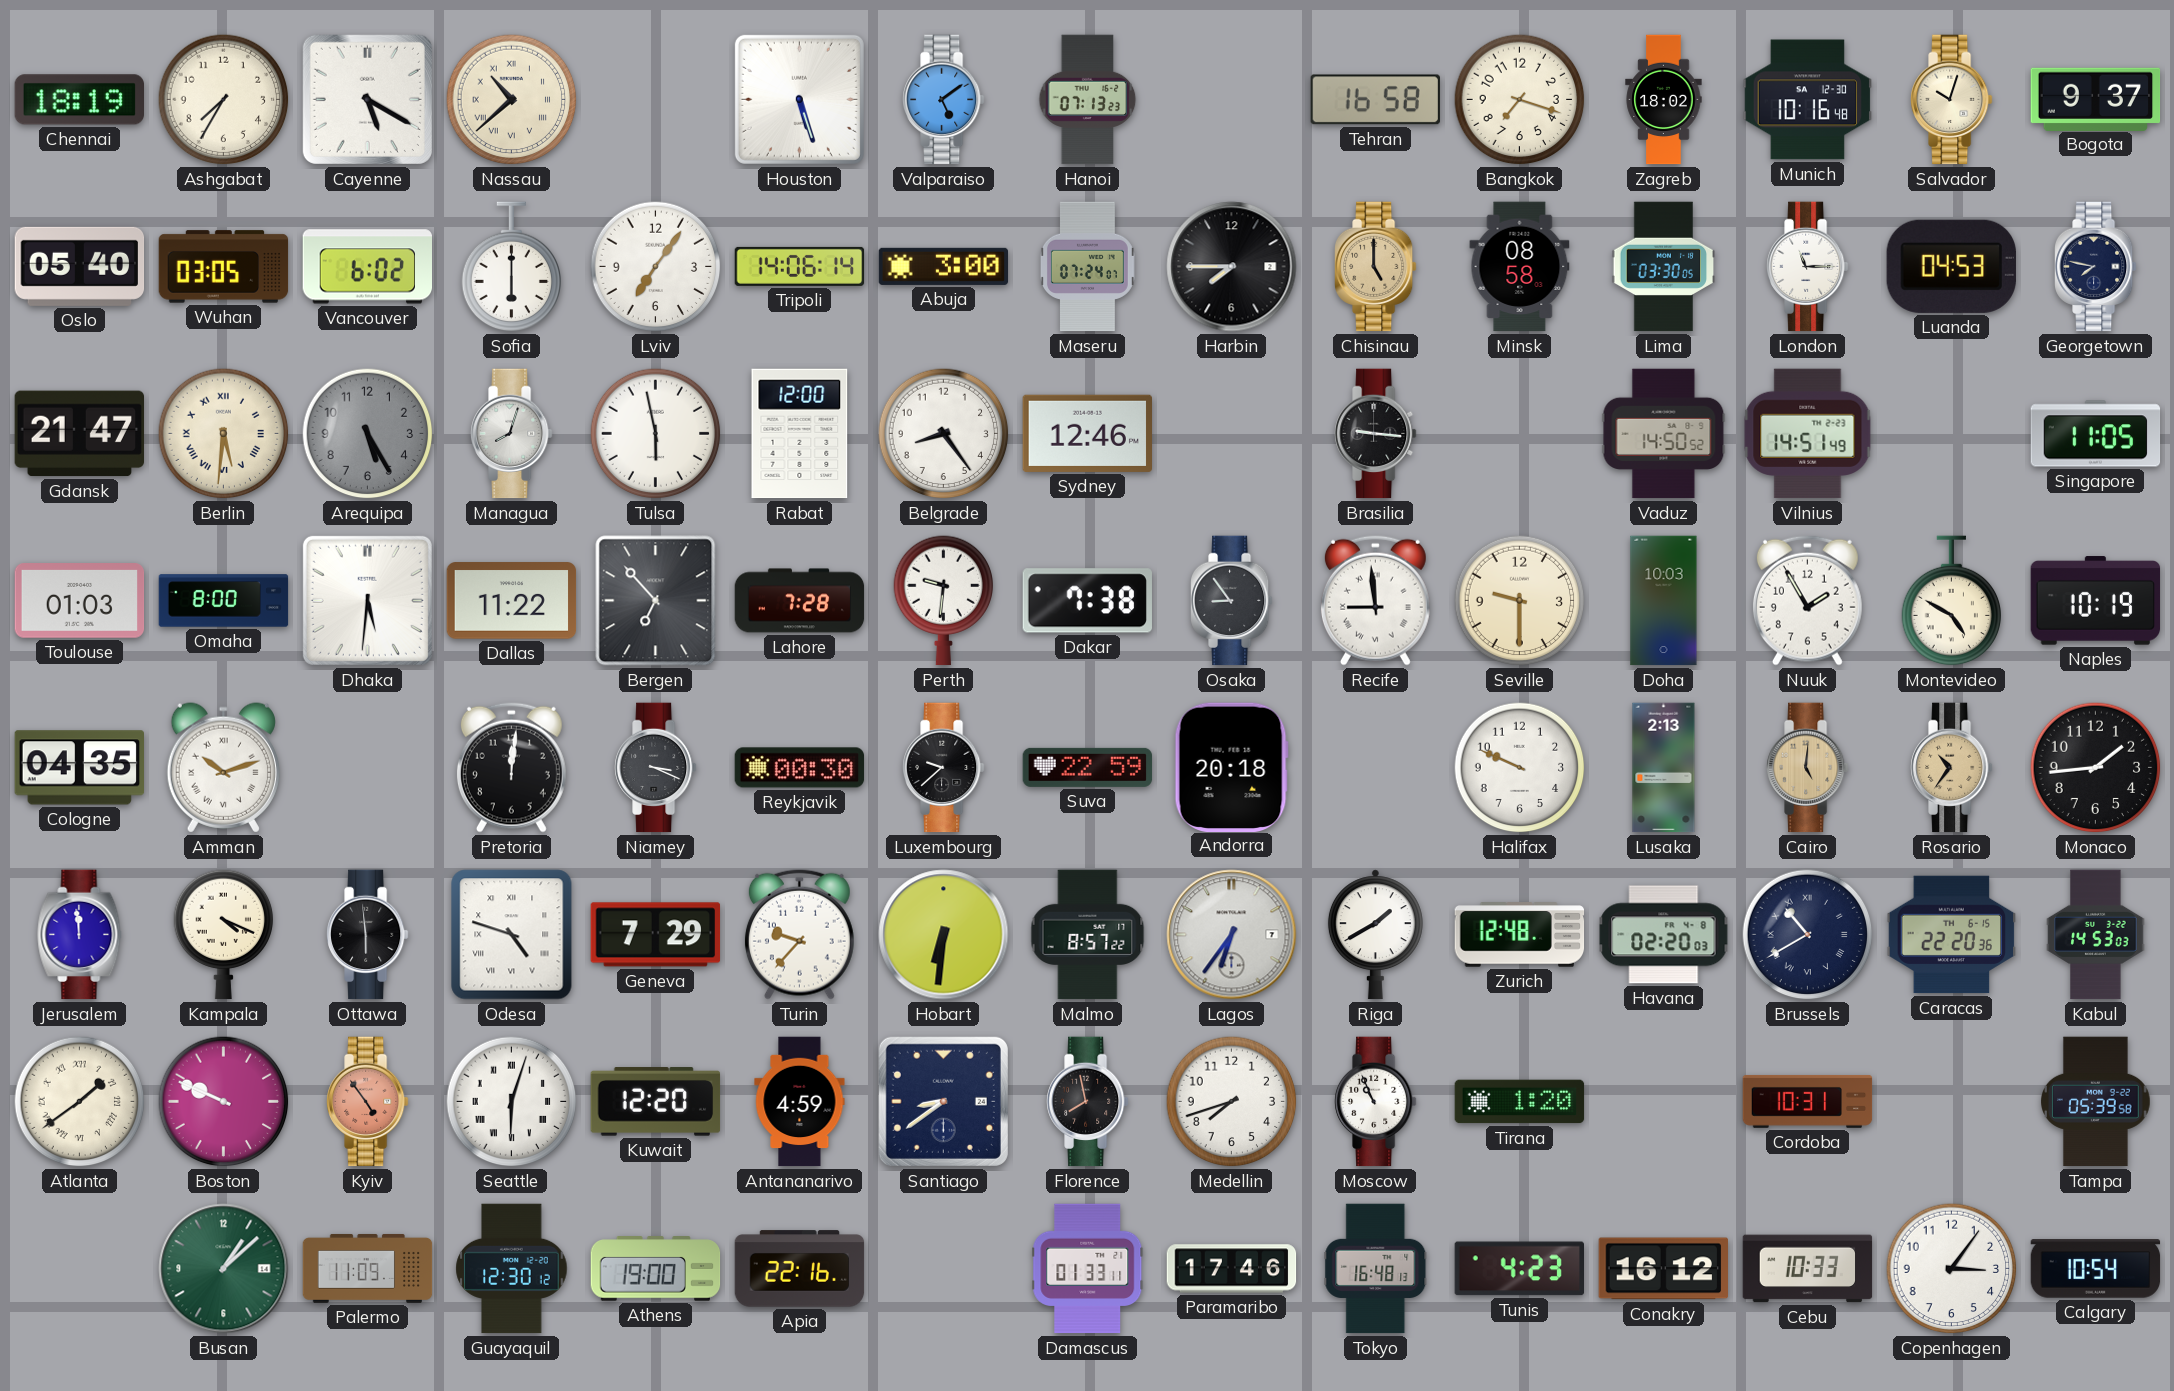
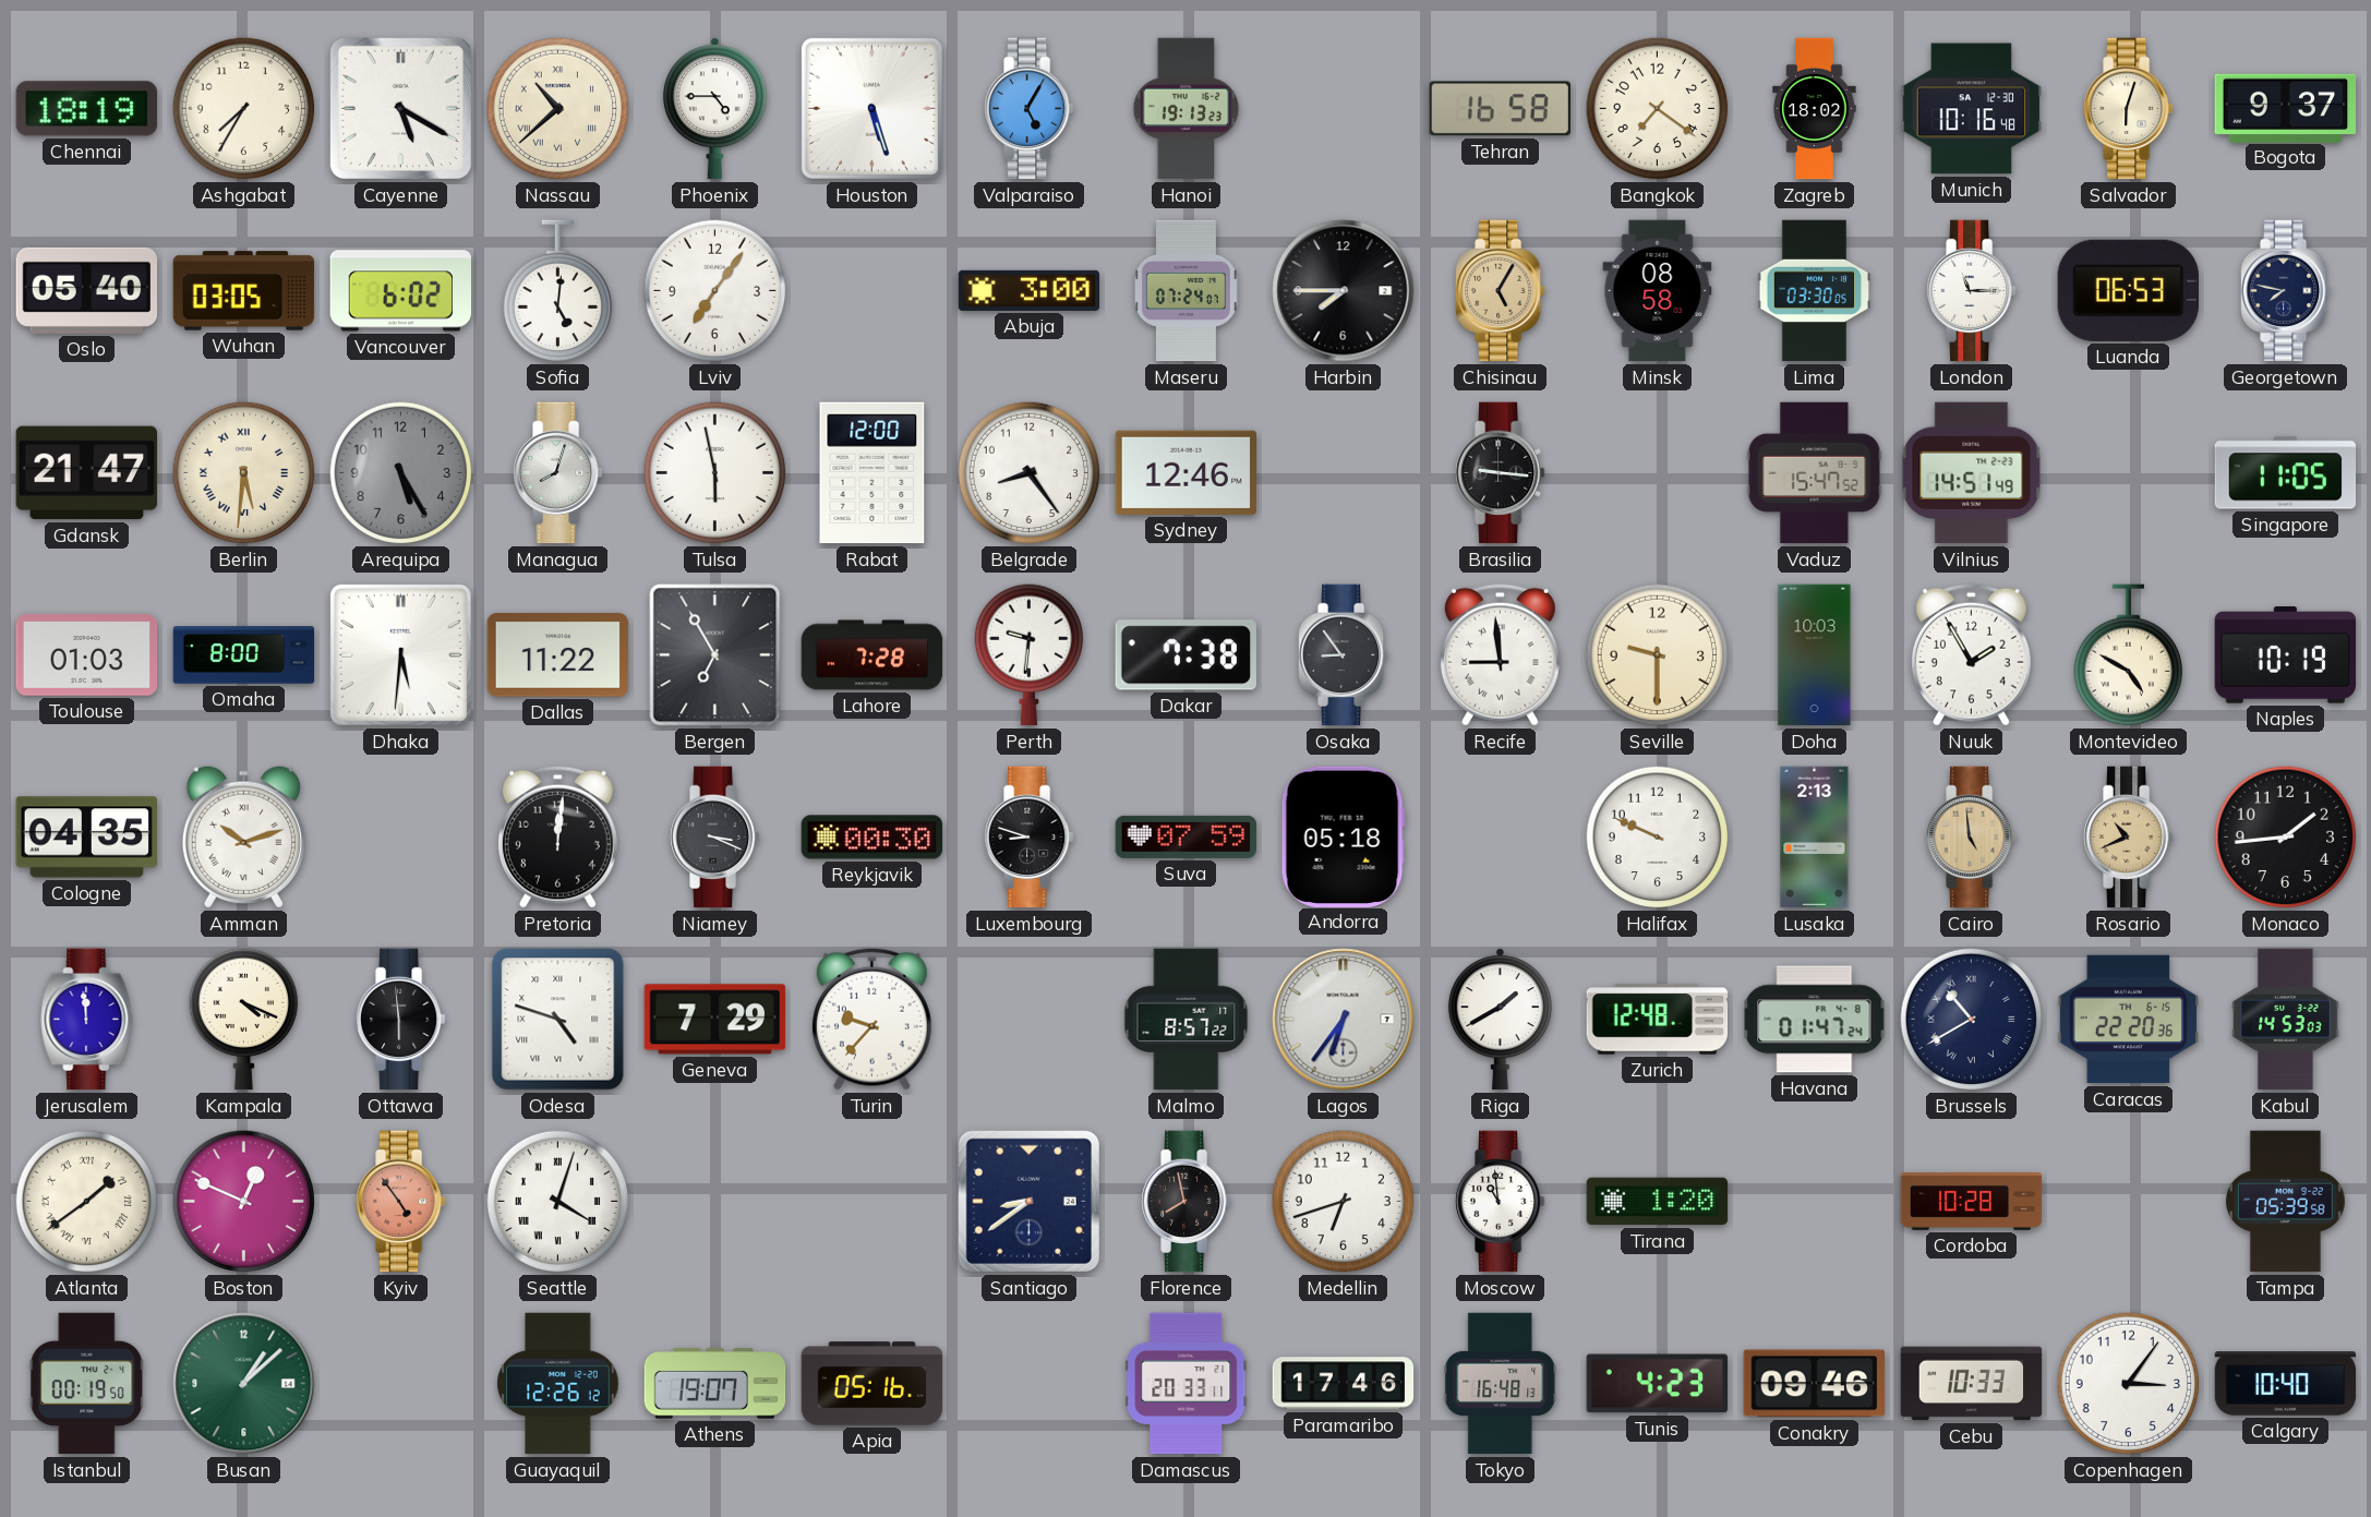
Phoenix: none -> 4:45 (714, 109)
Valparaiso: 5:09 -> 5:05 (1030, 109)
Hanoi: 07:13 -> 19:13 (1187, 109)
Bangkok: 7:18 -> 7:21 (1658, 109)
Salvador: 10:03 -> 6:03 (2129, 109)
Sofia: 6:00 -> 5:01 (558, 291)
Tripoli: 14:06 -> none (800, 266)
Chisinau: 5:00 -> 5:05 (1501, 291)
Luanda: 04:53 -> 06:53 (2128, 290)
Vaduz: 14:50 -> 15:47 (1815, 473)
Bergen: 6:53 -> 6:55 (715, 655)
Luxembourg: 9:38 -> 8:48 (1030, 838)
Suva: 22:59 -> 07:59 (1187, 836)
Andorra: 20:18 -> 05:18 (1343, 836)
Cairo: 5:01 -> 4:59 (1972, 838)
Rosario: 10:36 -> 10:41 (2129, 838)
Hobart: 6:31 -> none (944, 935)
Havana: 02:20 -> 01:47 (1815, 1020)
Boston: 9:49 -> 12:49 (244, 1202)
Seattle: 6:03 -> 4:03 (558, 1202)
Kuwait: 12:20 -> none (656, 1102)
Antananarivo: 4:59 -> none (800, 1102)
Medellin: 7:42 -> 6:42 (1344, 1202)
Moscow: 10:56 -> 10:59 (1501, 1202)
Cordoba: 10:31 -> 10:28 (1972, 1201)
Istanbul: none -> 00:19 (87, 1384)
Palermo: 11:09 -> none (368, 1268)
Guayaquil: 12:30 -> 12:26 (558, 1384)
Athens: 19:00 -> 19:07 (715, 1384)
Apia: 22:16 -> 05:16 (872, 1384)
Damascus: 01:33 -> 20:33 (1187, 1384)
Conakry: 16:12 -> 09:46 (1814, 1384)
Calgary: 10:54 -> 10:40 (2286, 1384)
